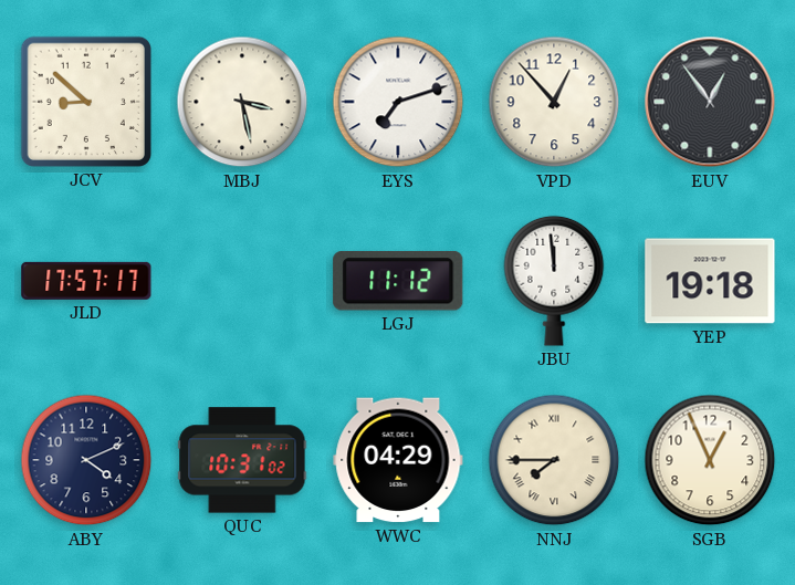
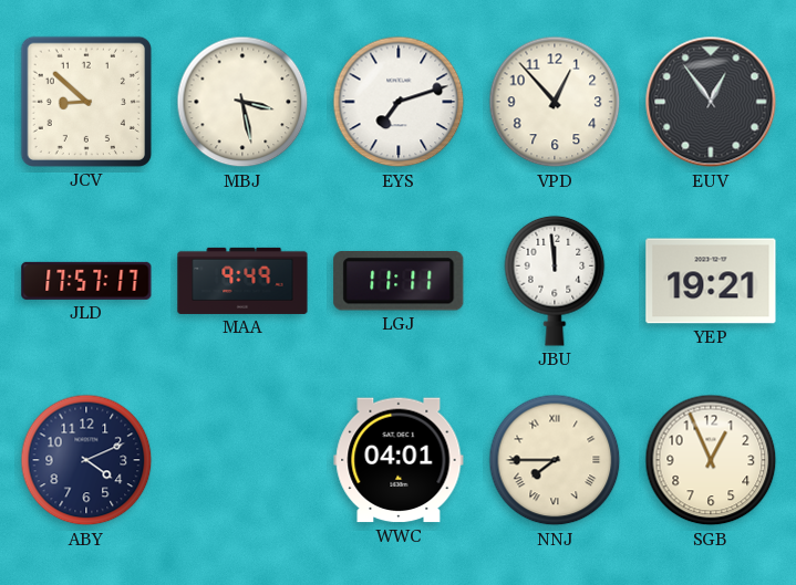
MAA: none -> 9:49 (242, 281)
LGJ: 11:12 -> 11:11 (399, 281)
YEP: 19:18 -> 19:21 (711, 281)
QUC: 10:31 -> none (242, 460)
WWC: 04:29 -> 04:01 (399, 460)
